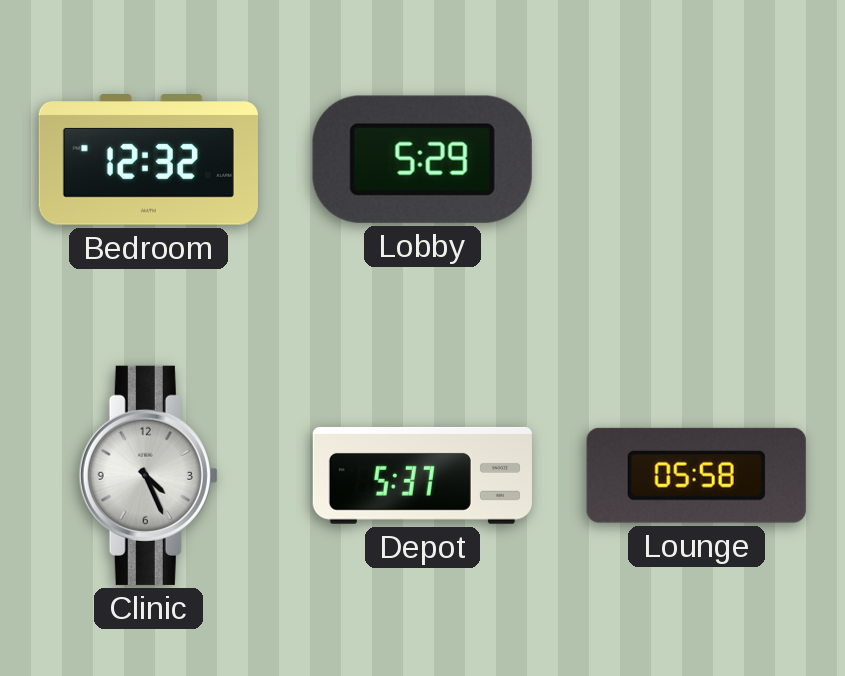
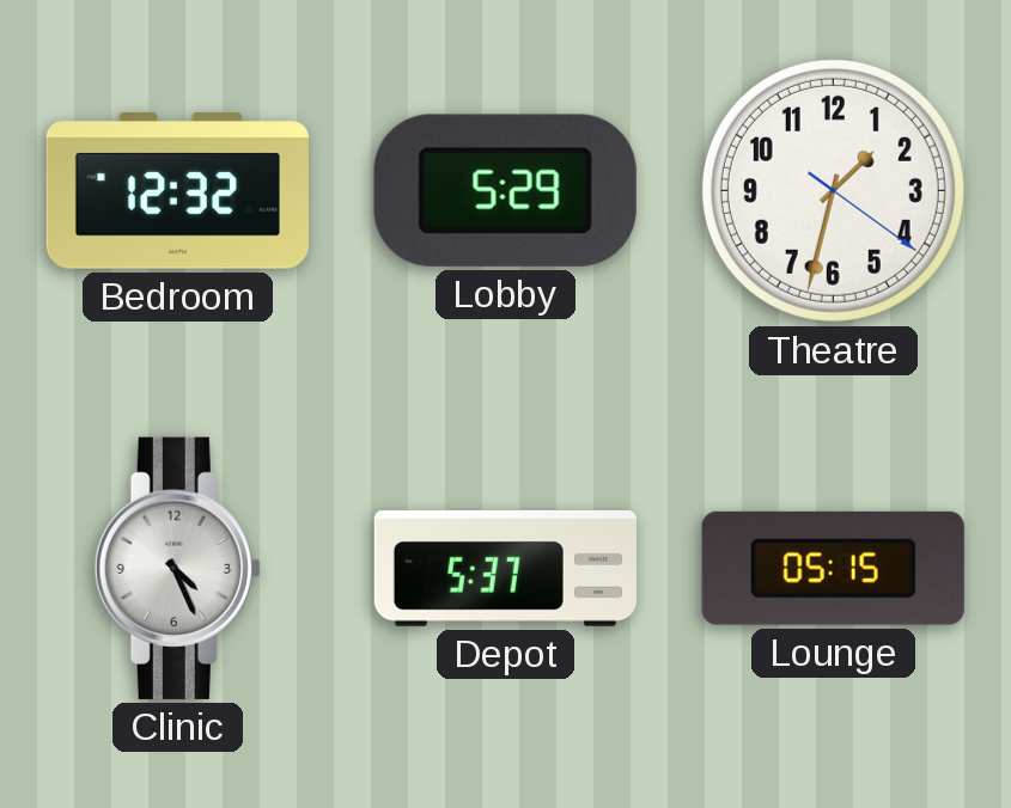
Theatre: none -> 1:32 (833, 190)
Lounge: 05:58 -> 05:15 (833, 568)
